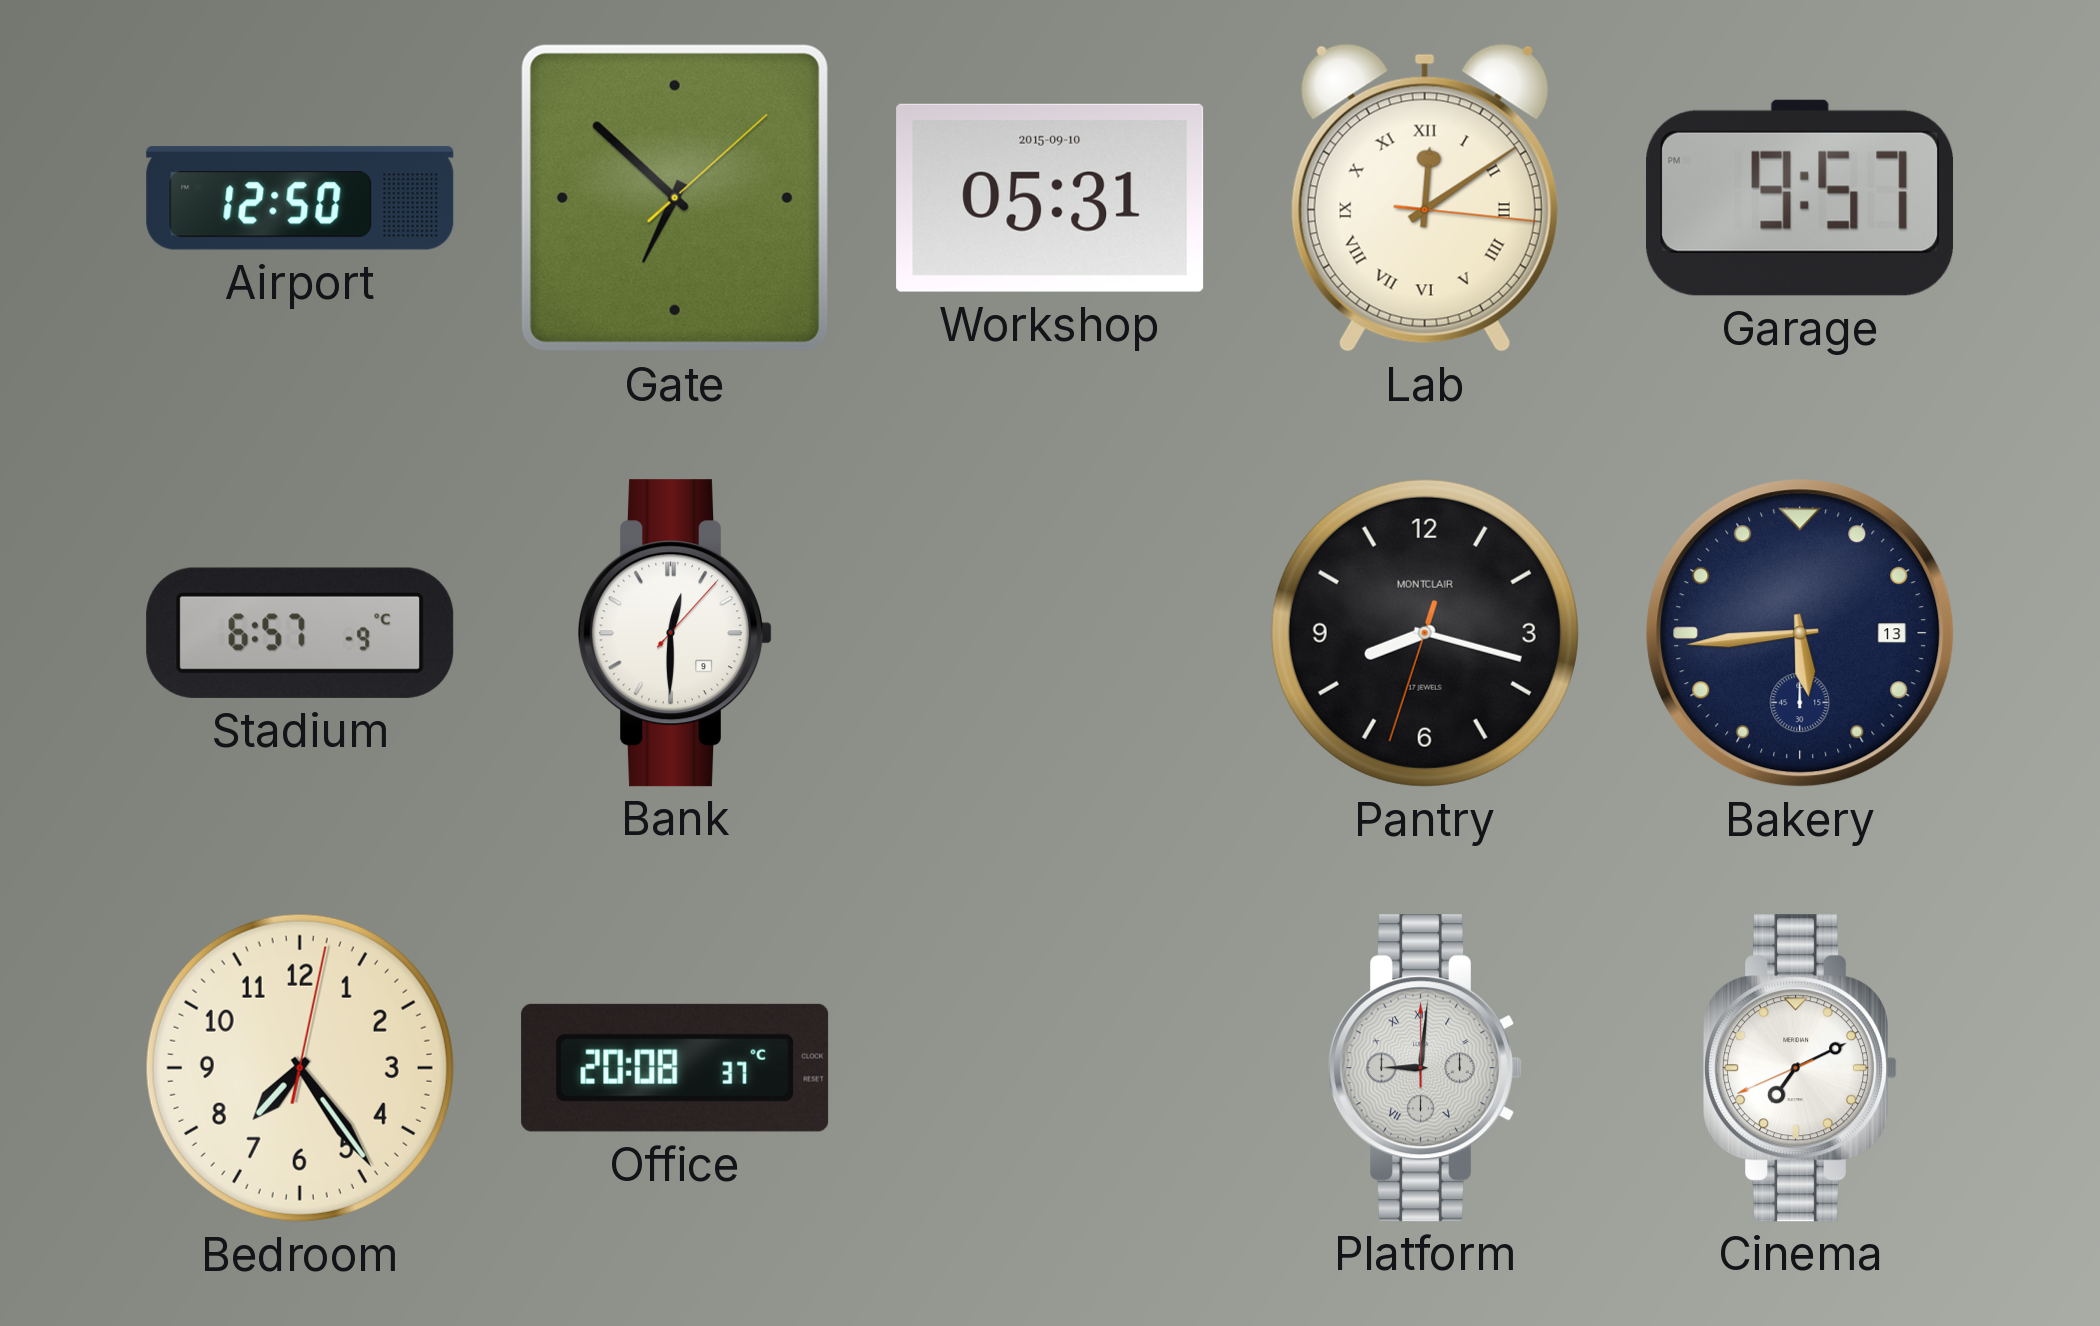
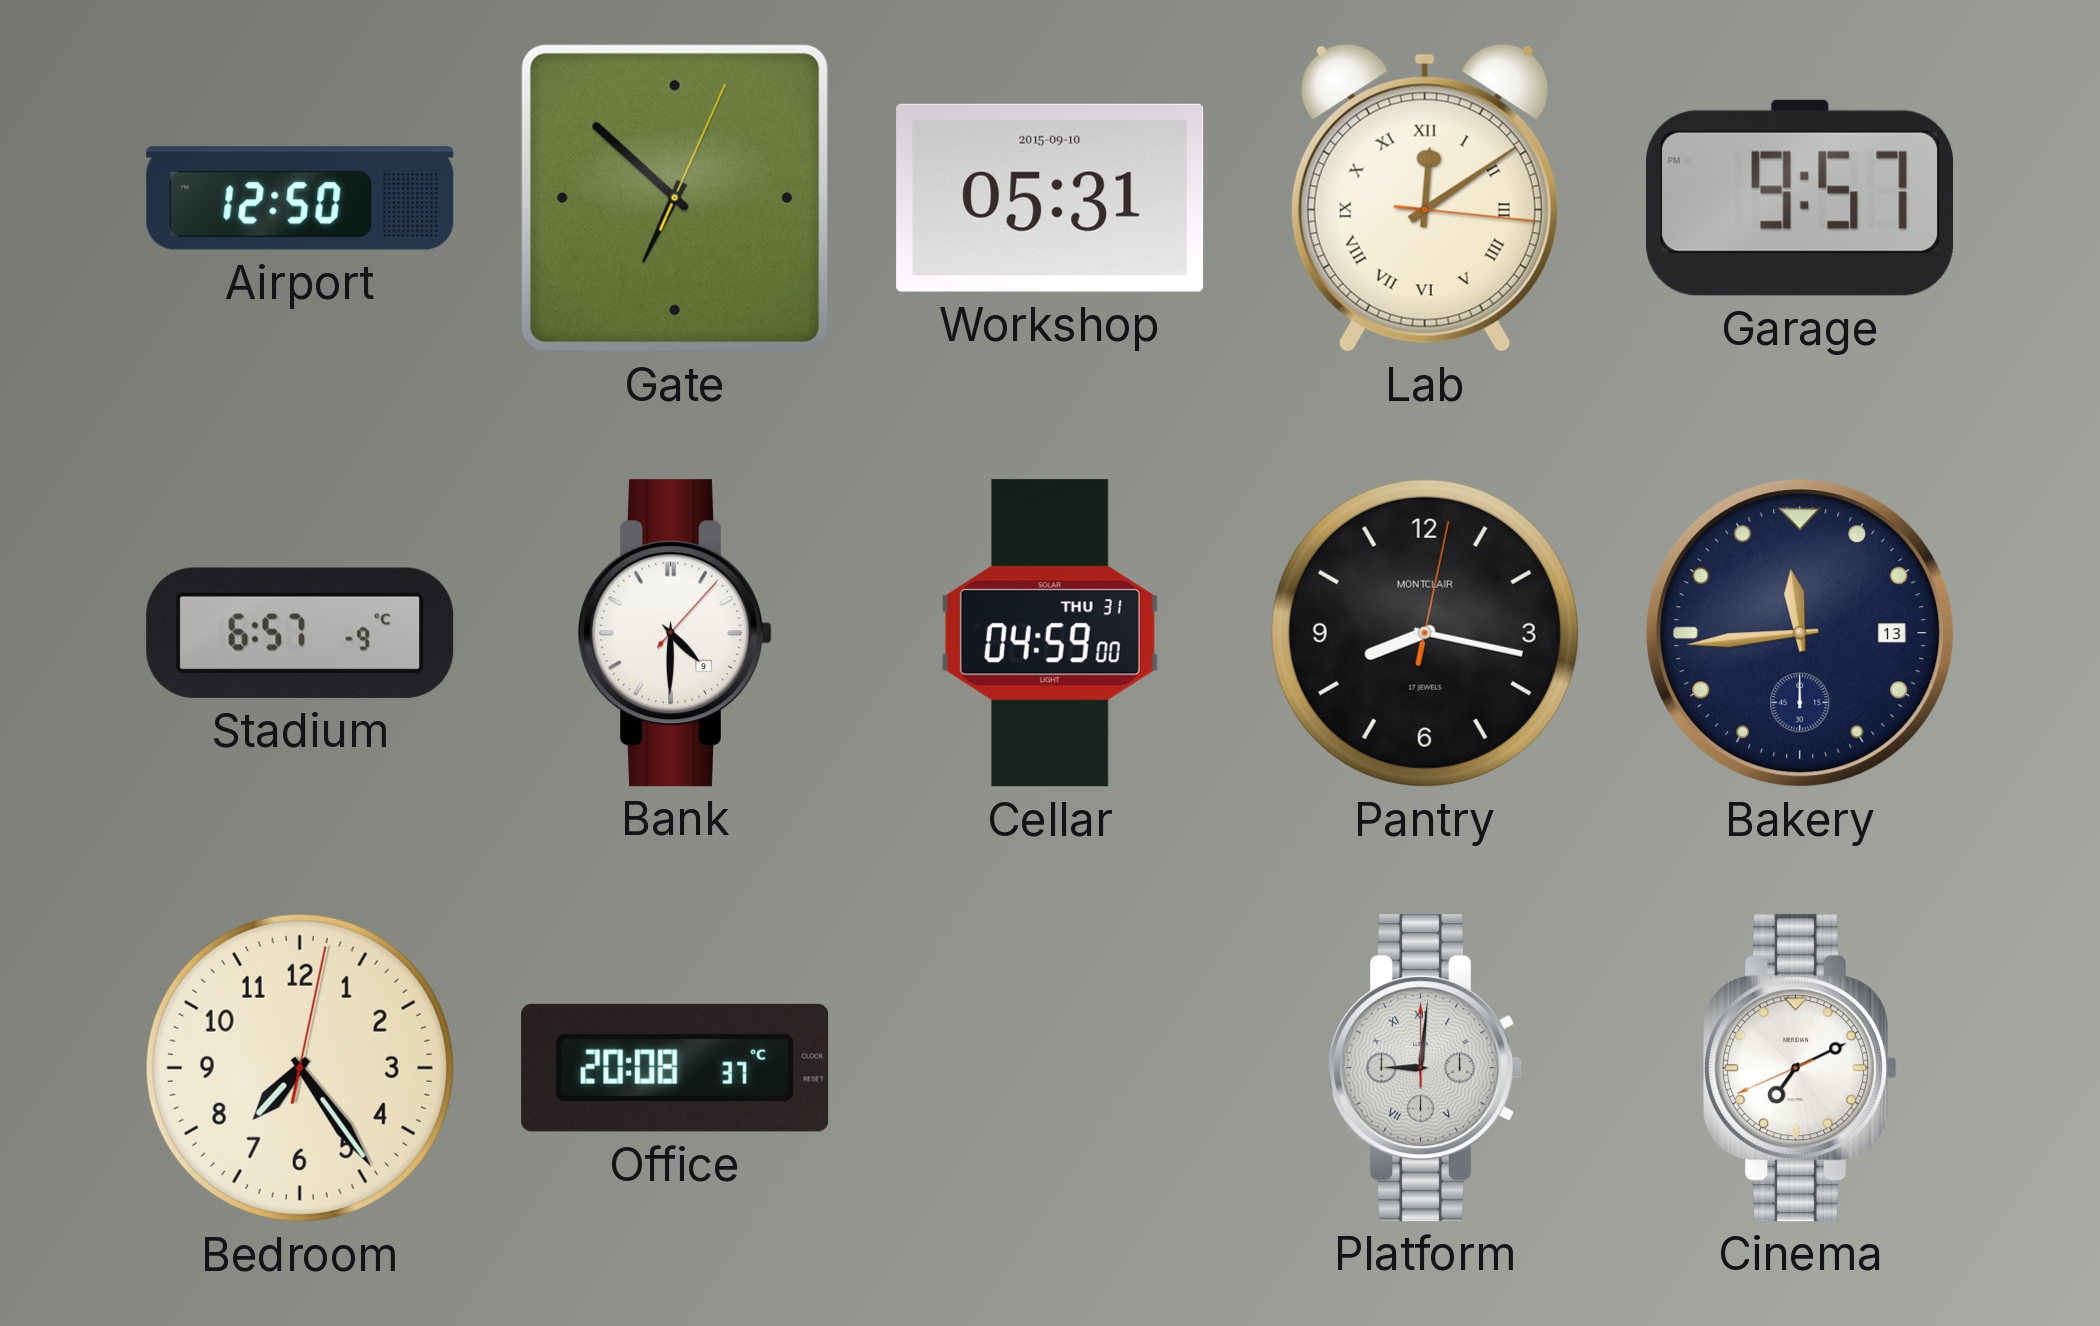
Gate: 6:52:08 -> 6:52:04 (675, 198)
Bank: 12:30 -> 4:30 (675, 633)
Cellar: none -> 04:59 (1050, 633)
Pantry: 8:17:33 -> 8:17:02 (1425, 633)
Bakery: 5:44 -> 11:44 (1800, 633)
